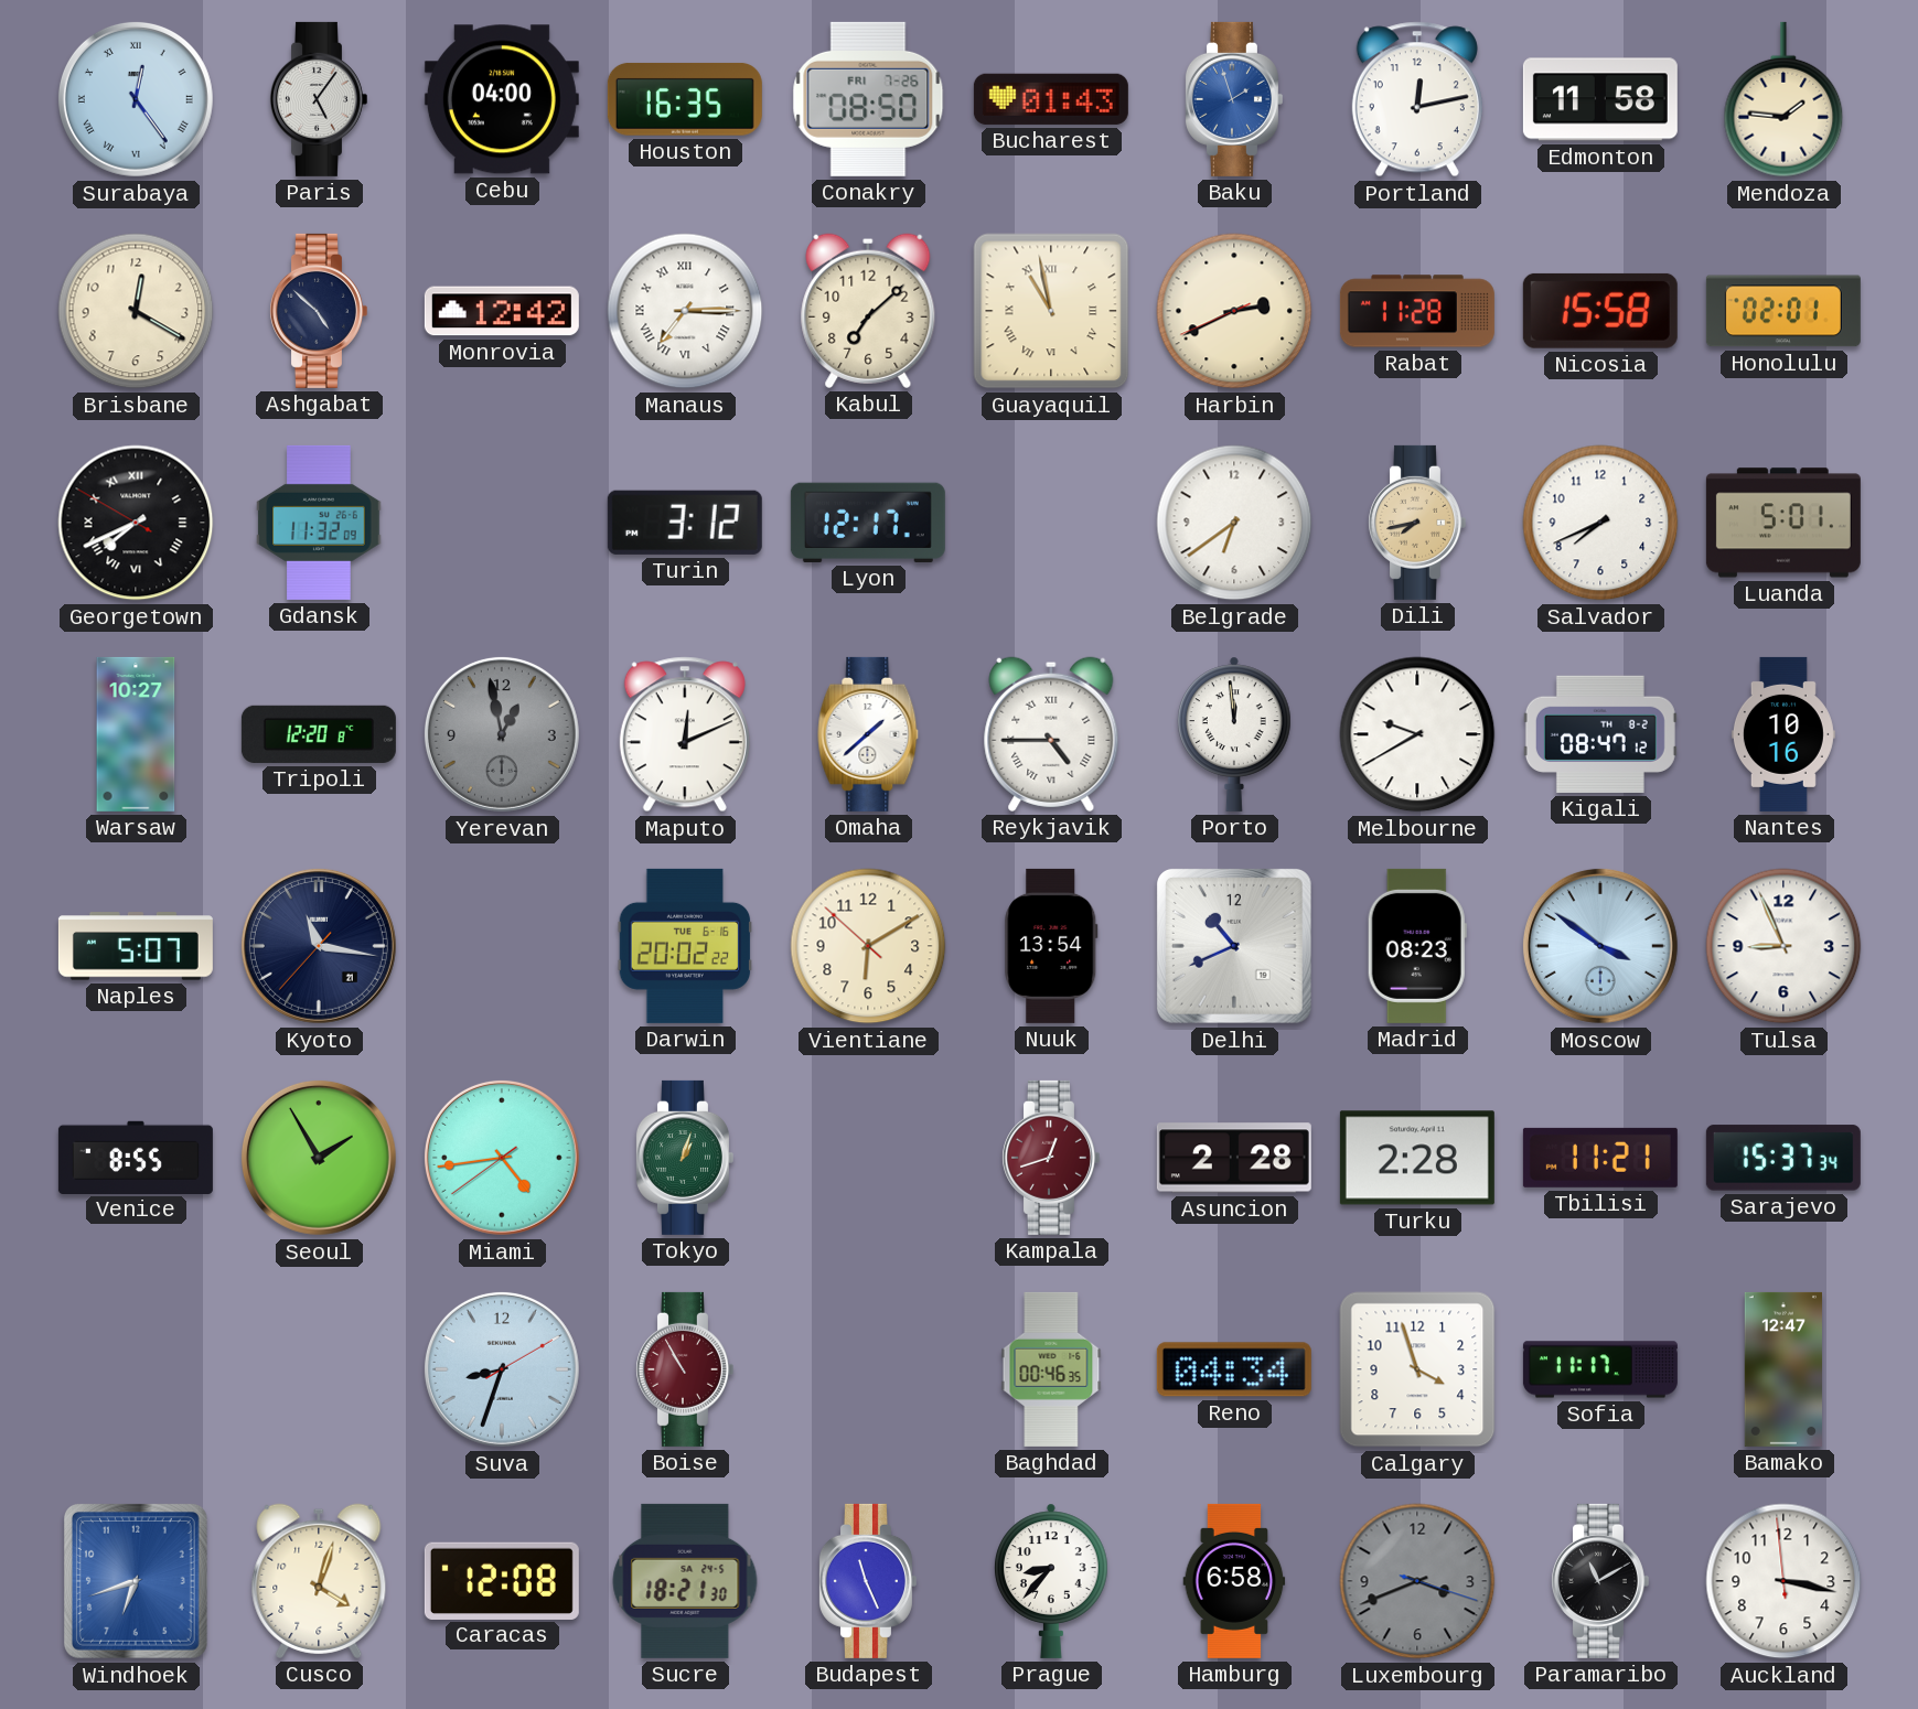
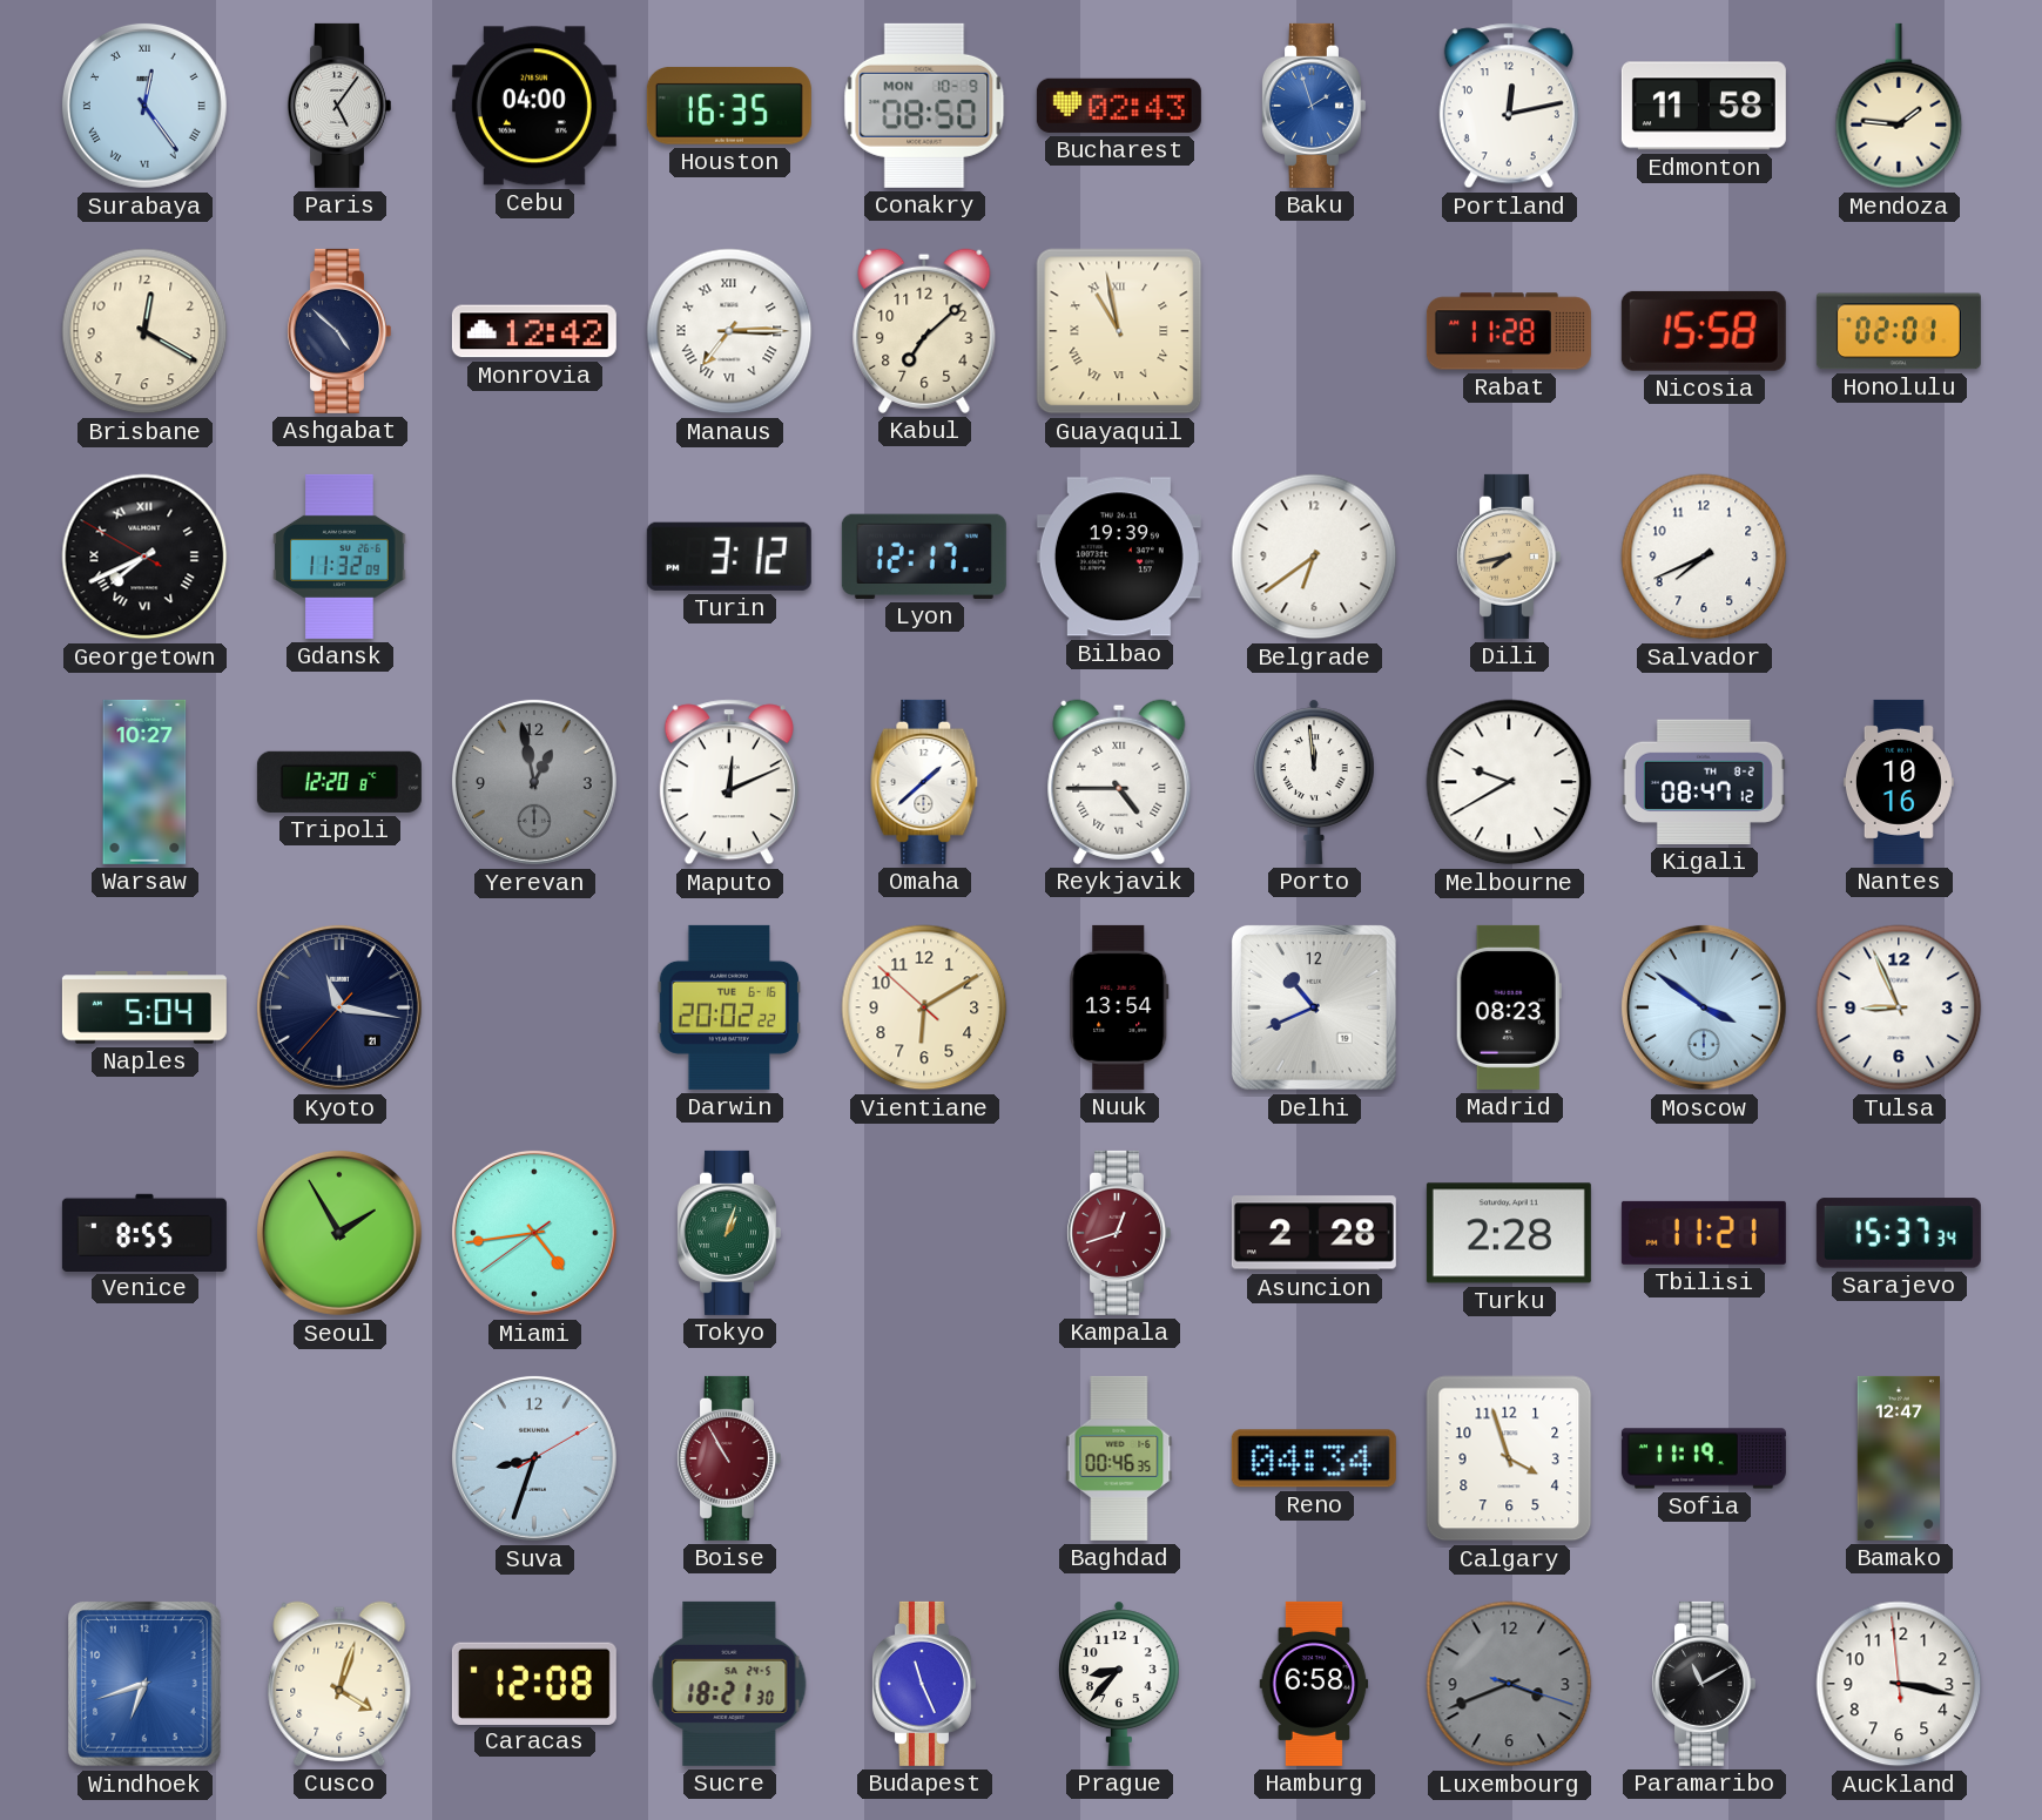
Conakry date: FRI 7-26 -> MON 10-9 (924, 106)
Bucharest: 01:43 -> 02:43 (1119, 106)
Harbin: 2:40 -> none (1234, 311)
Bilbao: none -> 19:39 (1119, 557)
Luanda: 5:01 -> none (1783, 523)
Naples: 5:07 -> 5:04 (144, 1007)
Sofia: 11:17 -> 11:19 (1704, 1458)
